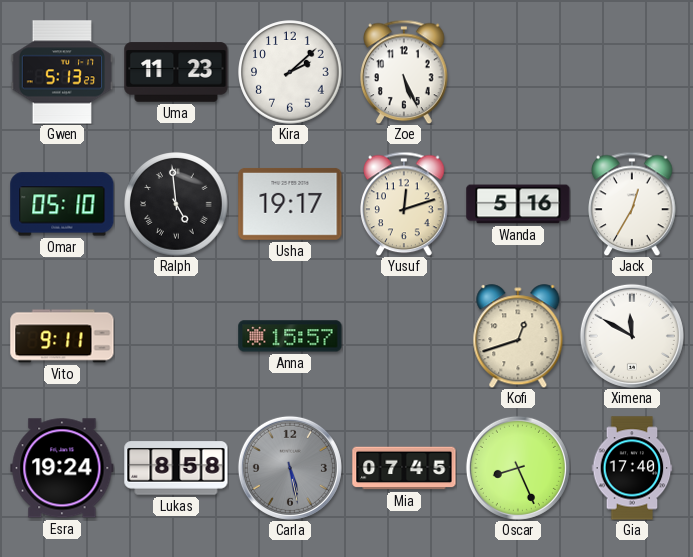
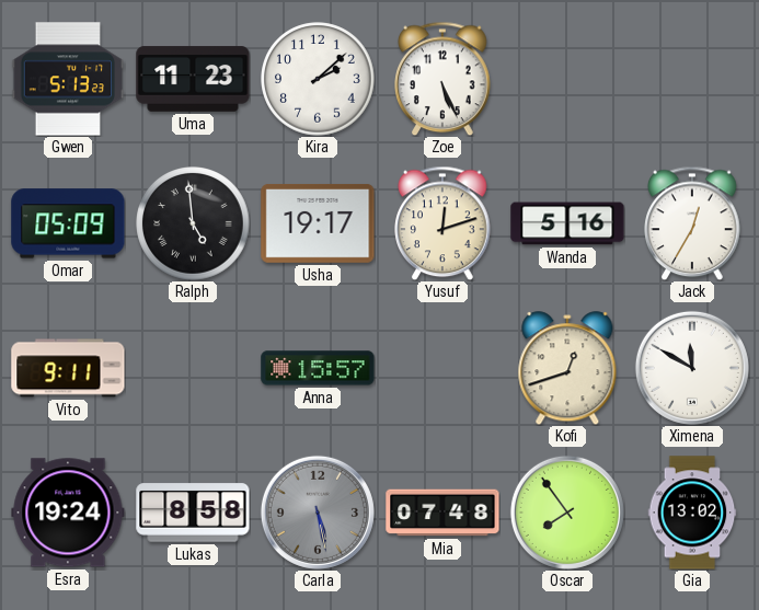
Omar: 05:10 -> 05:09 (68, 223)
Mia: 07:45 -> 07:48 (442, 513)
Oscar: 8:26 -> 7:54 (567, 513)
Gia: 17:40 -> 13:02 (692, 513)
